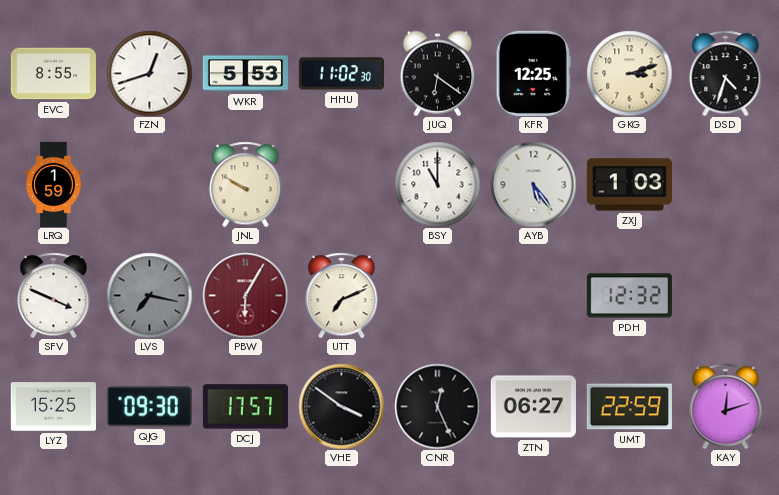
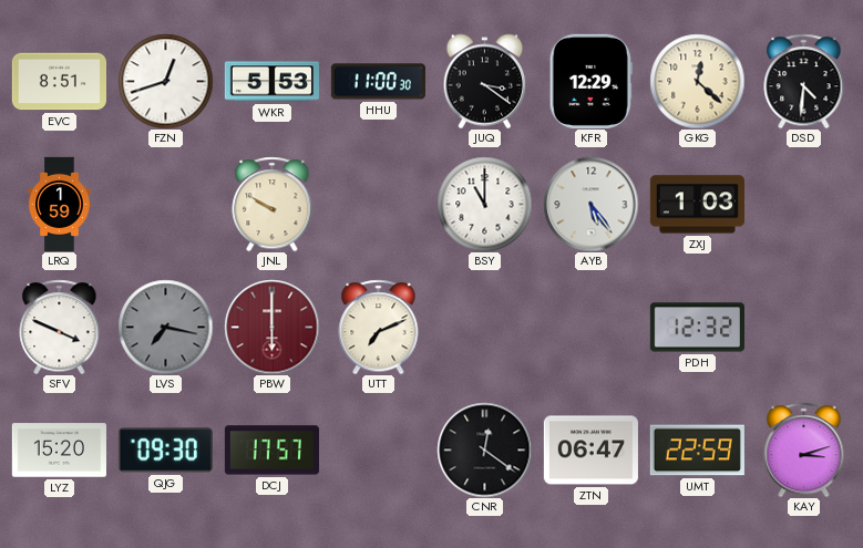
EVC: 8:55 -> 8:51 (59, 82)
HHU: 11:02 -> 11:00 (378, 82)
JUQ: 6:21 -> 3:21 (485, 81)
KFR: 12:25 -> 12:29 (590, 81)
GKG: 3:12 -> 12:22 (697, 81)
DSD: 4:33 -> 4:31 (804, 81)
PBW: 6:05 -> 6:00 (271, 327)
LYZ: 15:25 -> 15:20 (59, 451)
VHE: 3:51 -> none (341, 406)
CNR: 12:26 -> 12:21 (484, 449)
ZTN: 06:27 -> 06:47 (590, 451)
KAY: 12:12 -> 3:12 (804, 449)
